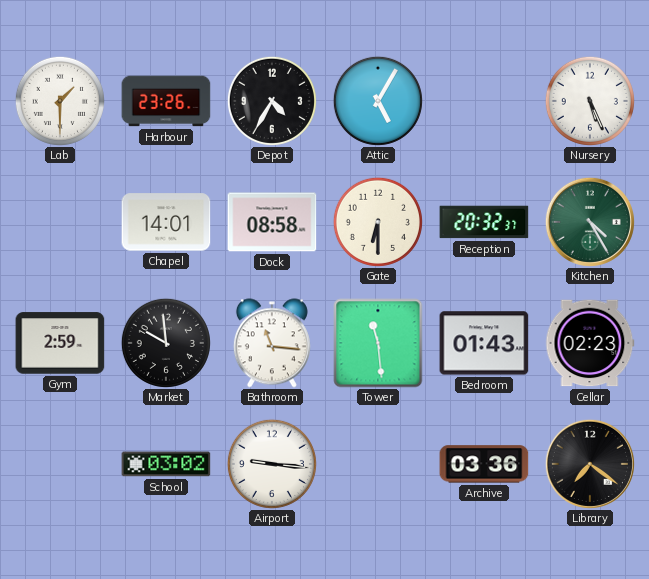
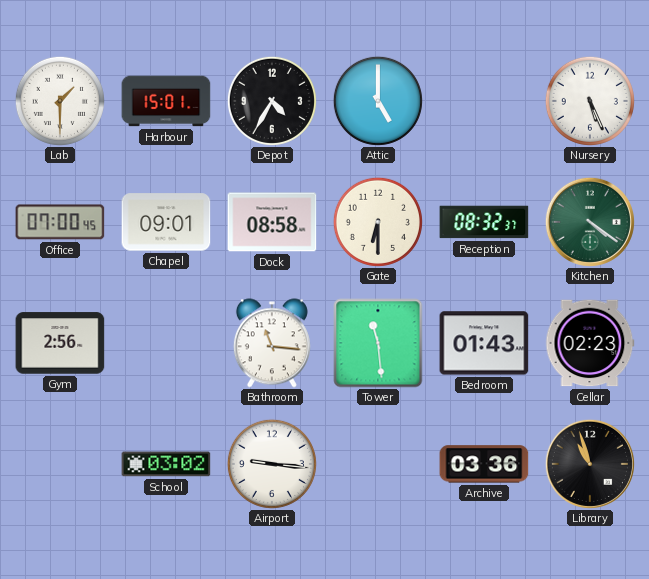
Harbour: 23:26 -> 15:01 (166, 101)
Attic: 5:05 -> 5:00 (378, 101)
Office: none -> 07:00 (60, 222)
Chapel: 14:01 -> 09:01 (166, 222)
Reception: 20:32 -> 08:32 (484, 222)
Kitchen: 4:25 -> 4:21 (590, 222)
Gym: 2:59 -> 2:56 (60, 343)
Market: 9:59 -> none (166, 343)
Library: 7:21 -> 10:57 (590, 464)
